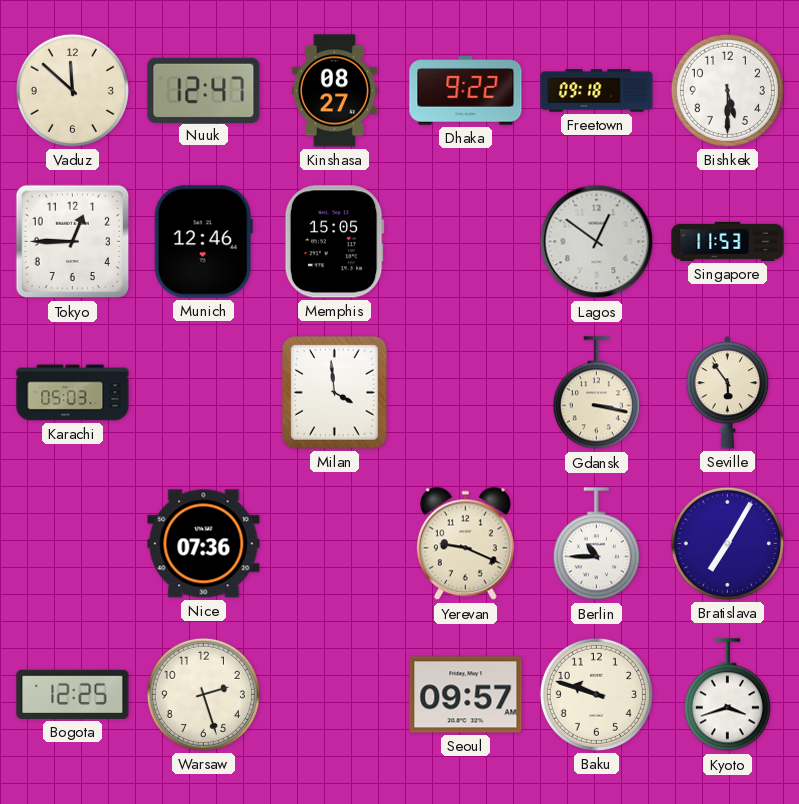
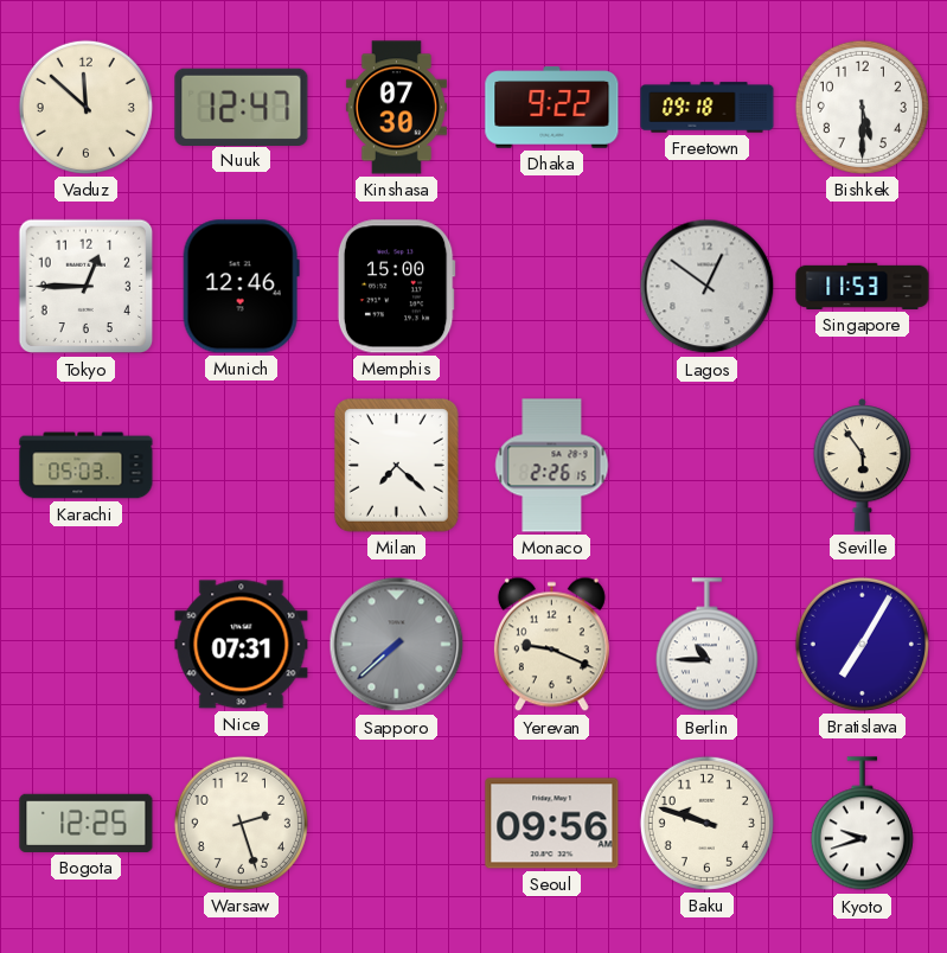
Kinshasa: 08:27 -> 07:30 (396, 108)
Memphis: 15:05 -> 15:00 (396, 287)
Milan: 3:59 -> 7:22 (397, 466)
Monaco: none -> 2:26 (552, 466)
Gdansk: 3:17 -> none (596, 393)
Nice: 07:36 -> 07:31 (242, 645)
Sapporo: none -> 7:38 (397, 645)
Seoul: 09:57 -> 09:56 (552, 824)
Kyoto: 3:42 -> 9:42 (862, 824)
